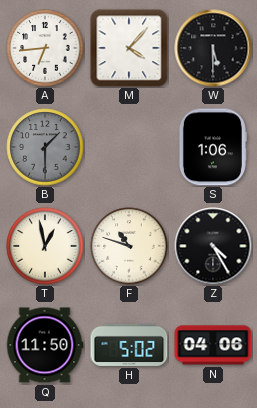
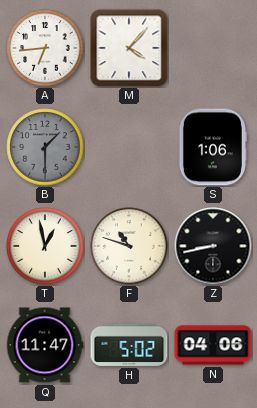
W: 5:30 -> none (213, 48)
Z: 4:25 -> 8:43 (213, 246)
Q: 11:50 -> 11:47 (45, 345)
